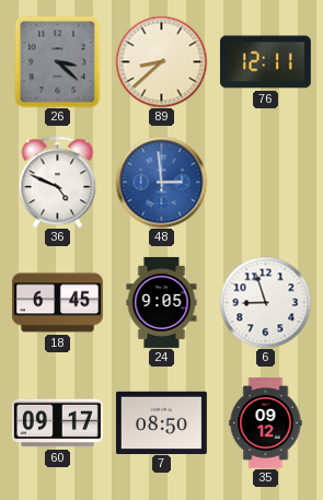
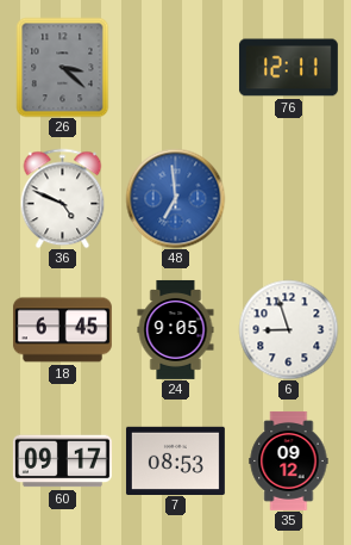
89: 8:38 -> none (161, 61)
48: 2:59 -> 6:59 (175, 198)
7: 08:50 -> 08:53 (175, 460)
